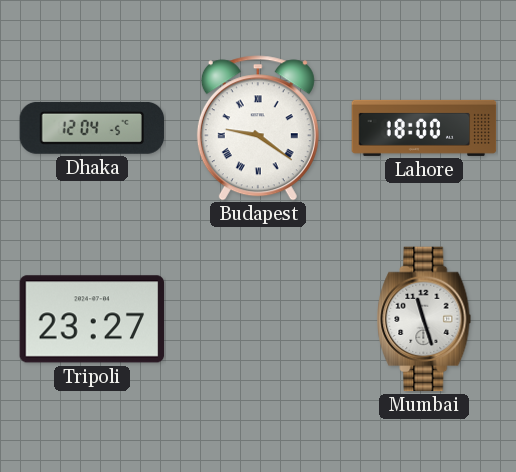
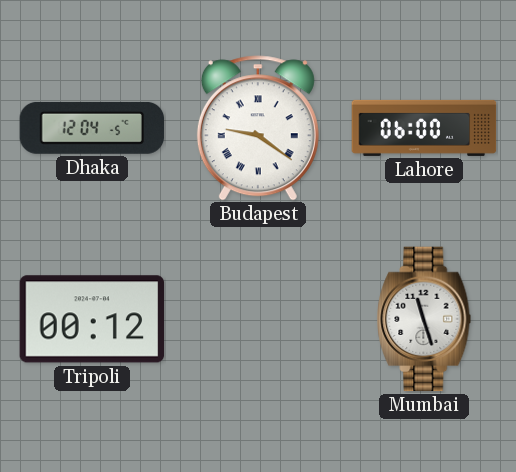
Lahore: 18:00 -> 06:00 (424, 128)
Tripoli: 23:27 -> 00:12 (92, 319)
